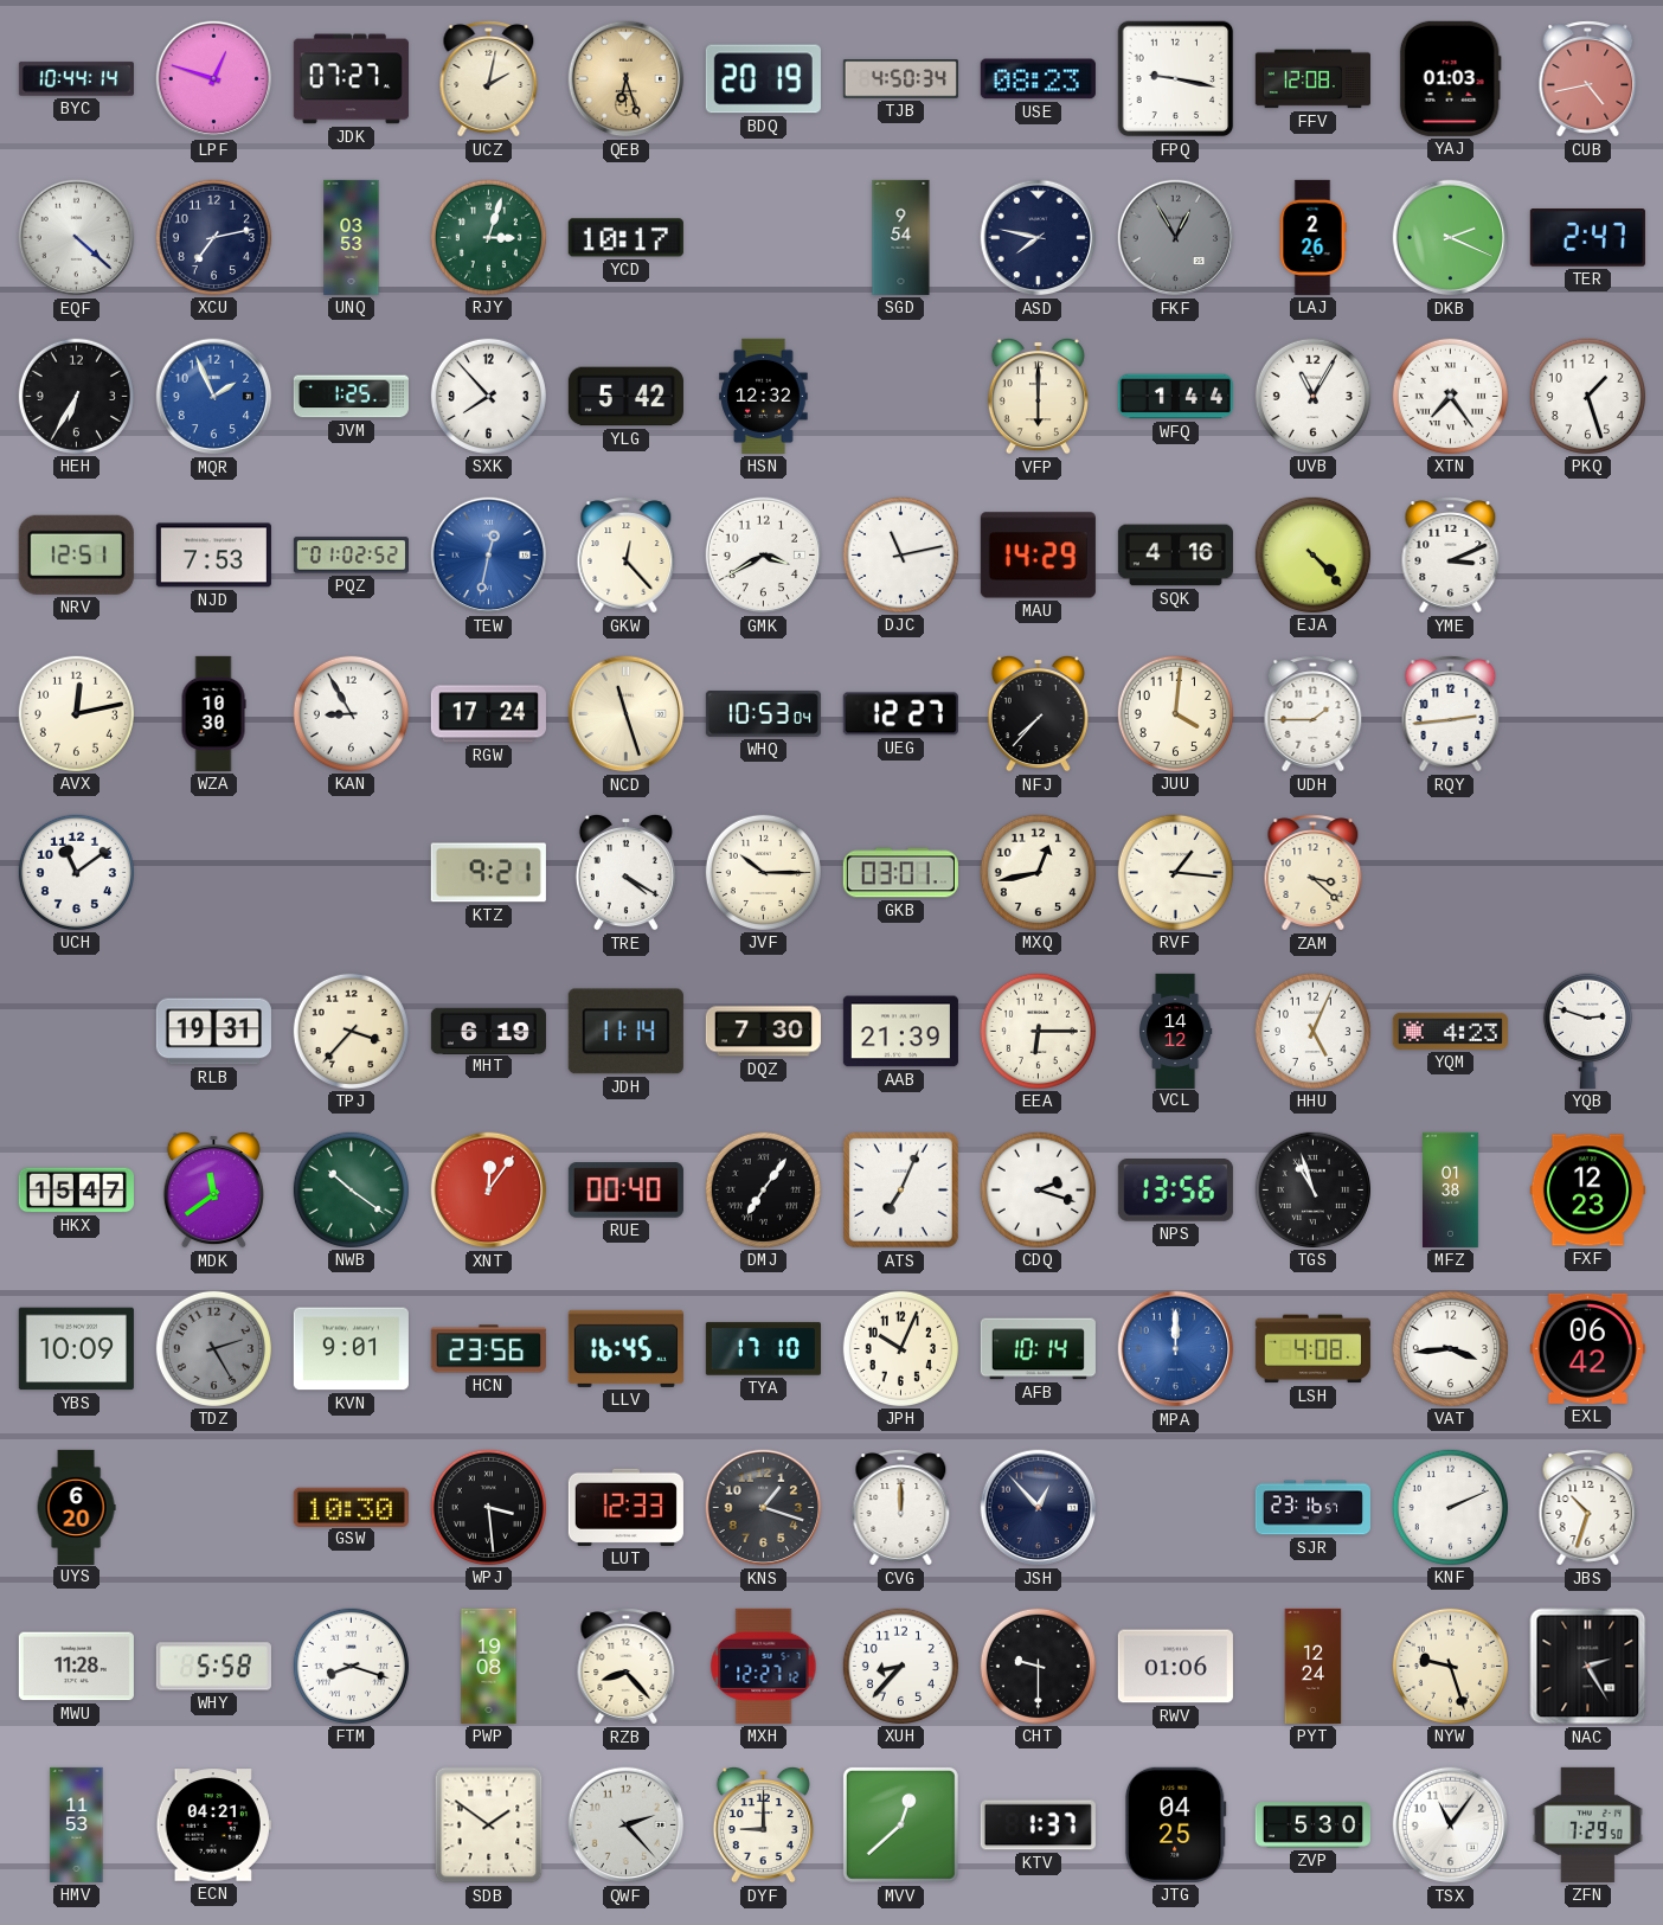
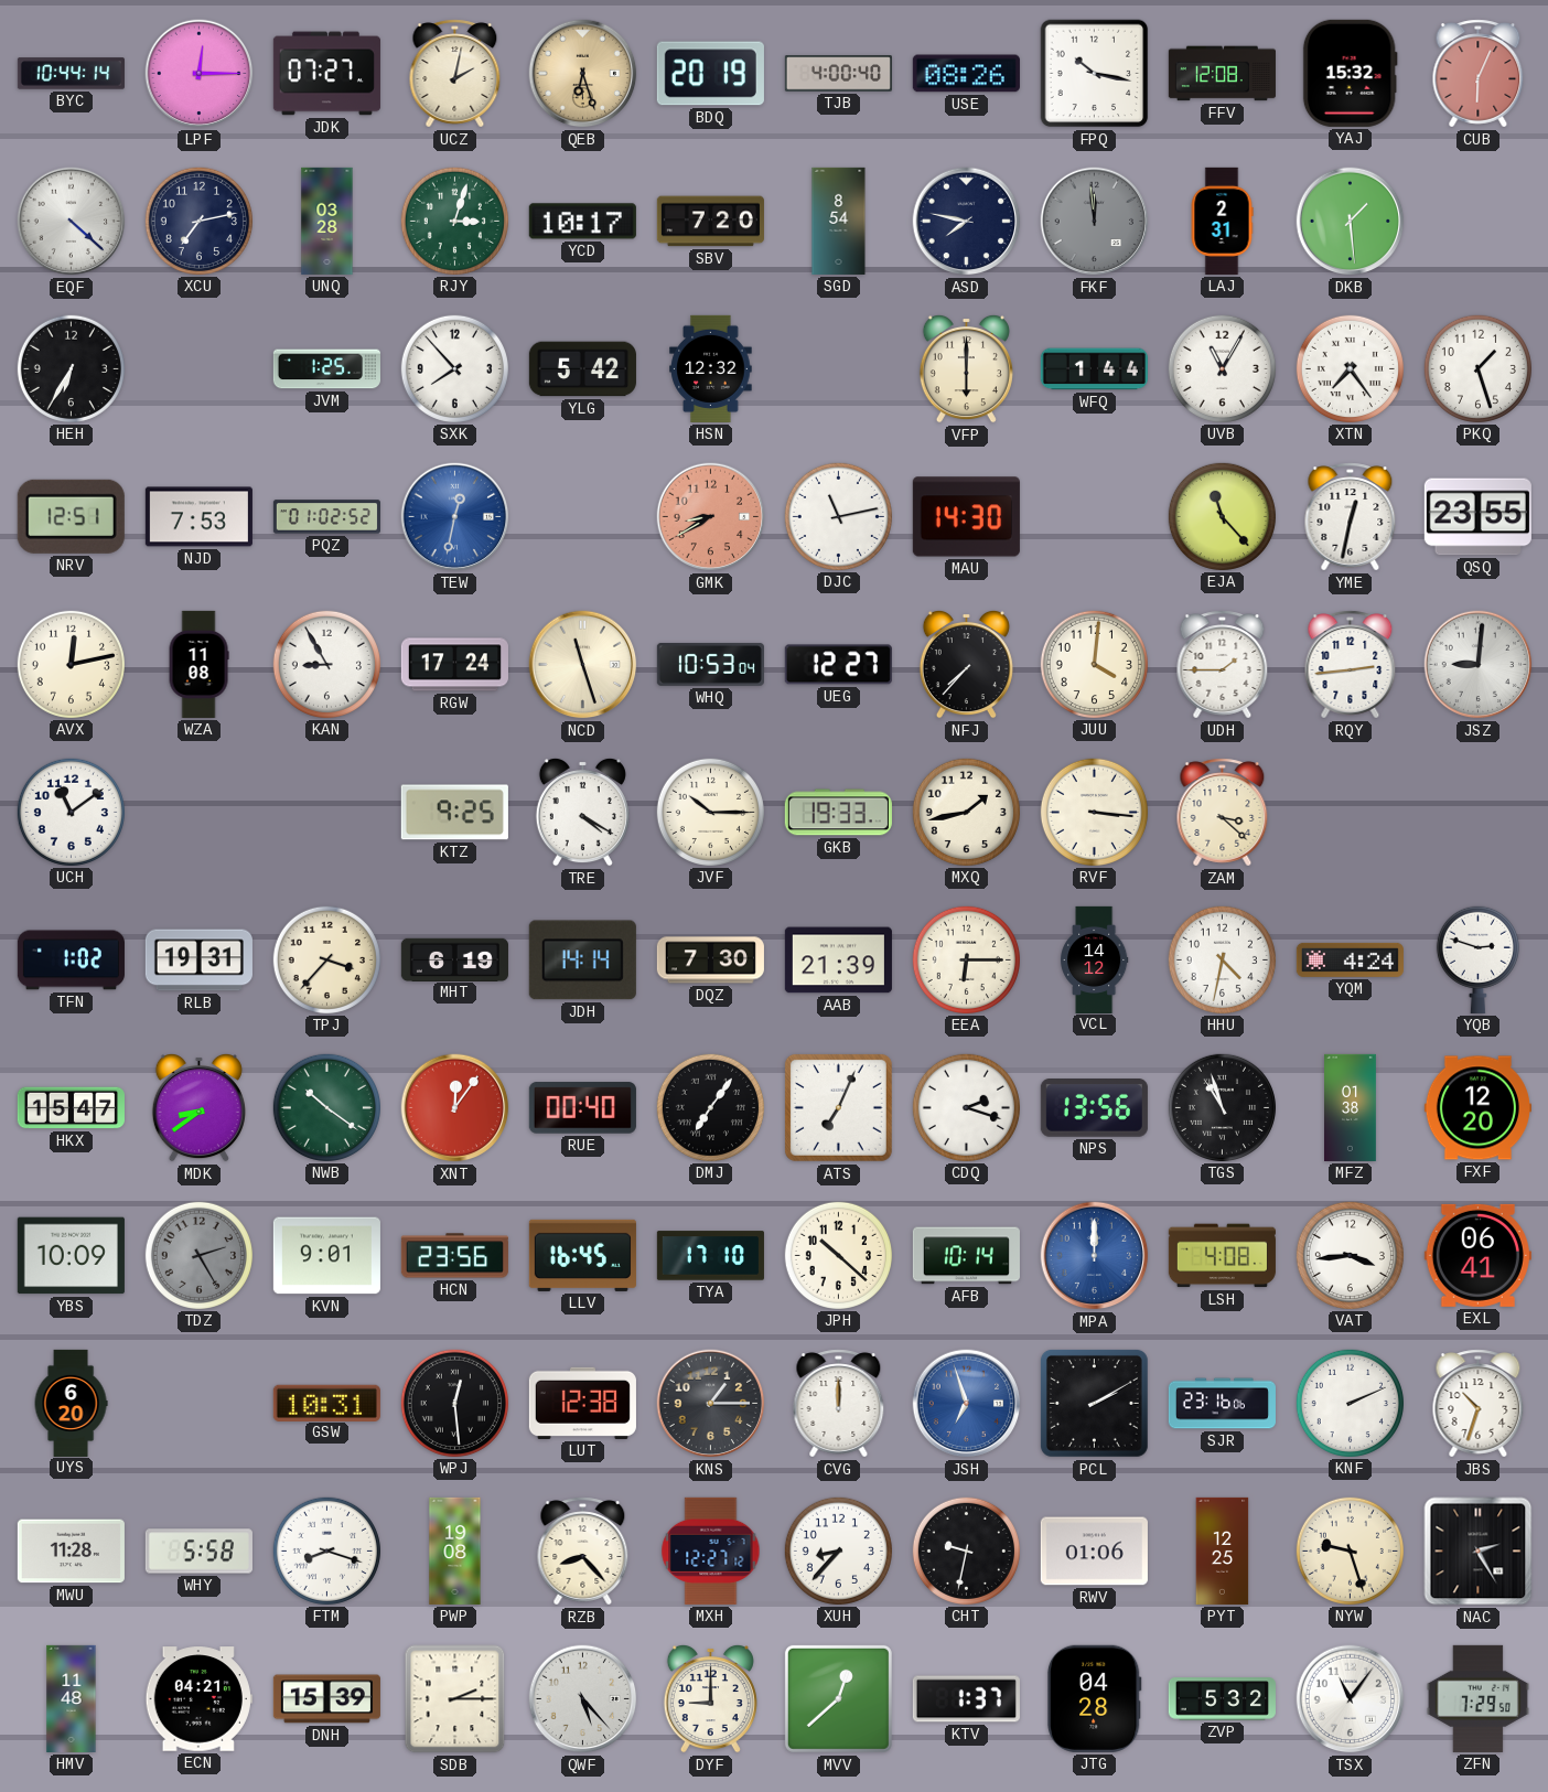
LPF: 12:48 -> 12:15 (200, 74)
TJB: 4:50 -> 4:00 (838, 74)
USE: 08:23 -> 08:26 (966, 74)
FPQ: 9:17 -> 10:17 (1095, 74)
YAJ: 01:03 -> 15:32 (1350, 73)
CUB: 4:43 -> 6:04 (1479, 74)
UNQ: 03:53 -> 03:28 (327, 221)
SBV: none -> 7:20 (710, 222)
SGD: 9:54 -> 8:54 (839, 221)
FKF: 12:55 -> 11:59 (1095, 222)
LAJ: 2:26 -> 2:31 (1222, 221)
DKB: 2:19 -> 1:29 (1351, 222)
TER: 2:47 -> none (1587, 238)
MQR: 1:56 -> none (214, 397)
GKW: 12:23 -> none (627, 556)
GMK: 3:40 -> 8:40 (711, 517)
GMK dial: white -> salmon (711, 517)
MAU: 14:29 -> 14:30 (966, 517)
SQK: 4:16 -> none (1175, 556)
EJA: 4:23 -> 11:23 (1222, 516)
YME: 3:11 -> 12:32 (1351, 517)
QSQ: none -> 23:55 (1477, 517)
WZA: 10:30 -> 11:08 (198, 664)
JSZ: none -> 9:01 (1479, 665)
KTZ: 9:21 -> 9:25 (454, 813)
GKB: 03:01 -> 19:33 (838, 813)
MXQ: 12:43 -> 1:43 (966, 812)
RVF: 1:16 -> 3:16 (1094, 812)
TFN: none -> 1:02 (71, 961)
JDH: 11:14 -> 14:14 (582, 961)
HHU: 5:04 -> 4:32 (1222, 959)
YQM: 4:23 -> 4:24 (1350, 959)
MDK: 11:39 -> 8:39 (198, 1107)
FXF: 12:23 -> 12:20 (1477, 1108)
JPH: 10:04 -> 10:22 (838, 1255)
EXL: 06:42 -> 06:41 (1477, 1255)
GSW: 10:30 -> 10:31 (326, 1403)
WPJ: 3:29 -> 12:29 (454, 1403)
LUT: 12:33 -> 12:38 (582, 1403)
KNS: 1:18 -> 1:15 (711, 1404)
JSH: 12:53 -> 6:57 (967, 1404)
JSH dial: navy -> blue (967, 1404)
PCL: none -> 2:10 (1094, 1403)
SJR: 23:16:57 -> 23:16:06 (1222, 1404)
CHT: 9:30 -> 9:32 (966, 1550)
PYT: 12:24 -> 12:25 (1223, 1550)
HMV: 11:53 -> 11:48 (72, 1698)
DNH: none -> 15:39 (326, 1699)
SDB: 1:51 -> 2:15 (455, 1699)
QWF: 2:23 -> 5:23 (583, 1699)
JTG: 04:25 -> 04:28 (1094, 1698)
ZVP: 5:30 -> 5:32 (1222, 1699)
